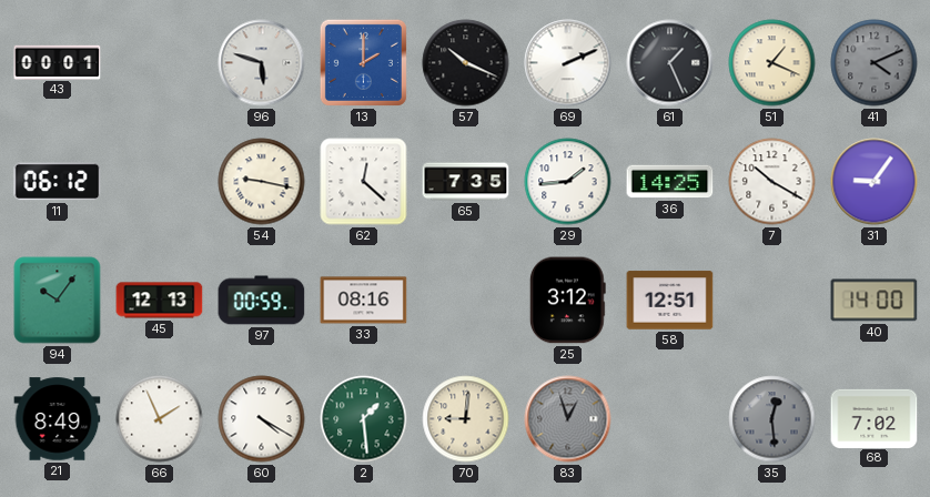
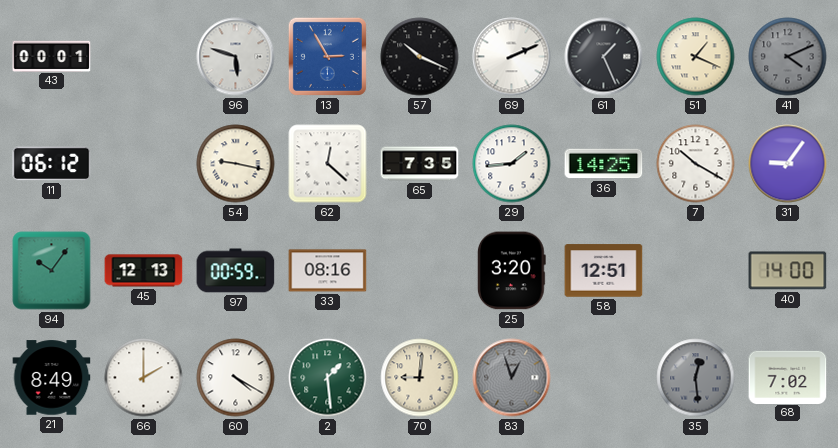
13: 2:00 -> 2:55 (327, 56)
25: 3:12 -> 3:20 (511, 271)
66: 1:56 -> 2:00 (144, 378)
